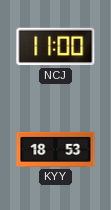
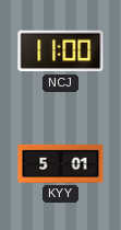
KYY: 18:53 -> 5:01 (61, 163)
